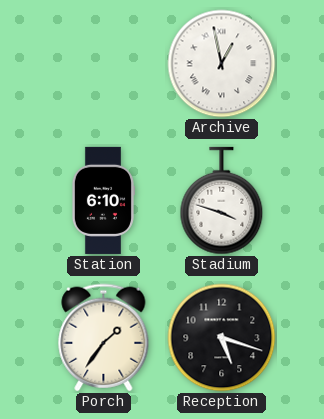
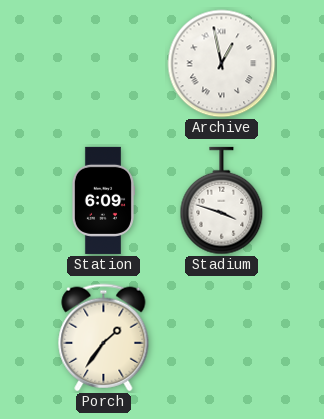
Station: 6:10 -> 6:09 (103, 200)
Reception: 5:18 -> none (222, 338)
